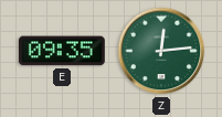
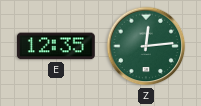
E: 09:35 -> 12:35 (56, 46)
